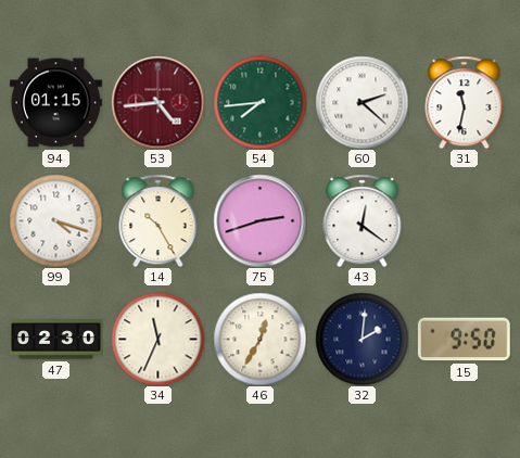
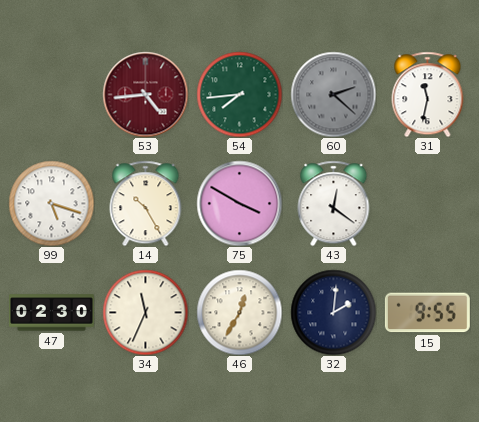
94: 01:15 -> none (55, 103)
60 dial: white -> grey (333, 94)
99: 4:18 -> 5:18 (51, 203)
75: 2:42 -> 3:50 (239, 203)
15: 9:50 -> 9:55 (427, 313)
